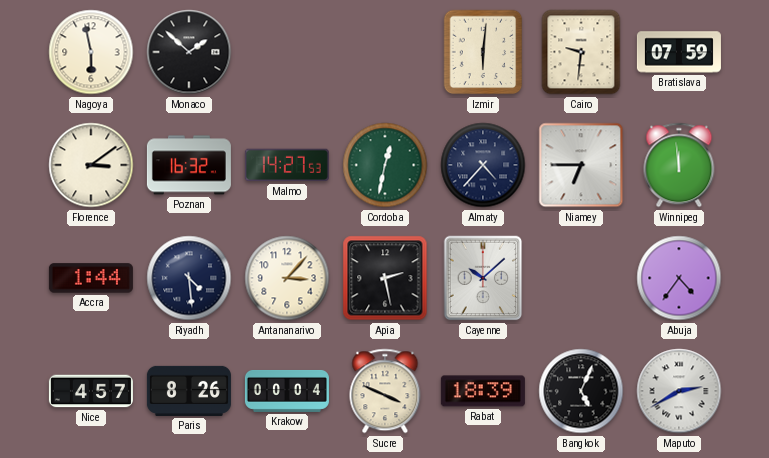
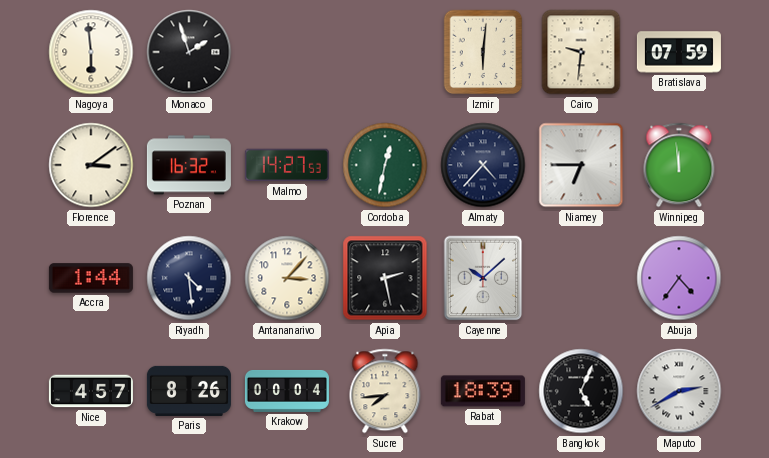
Nagoya: 5:58 -> 5:59 (91, 52)
Monaco: 1:52 -> 1:57 (189, 52)
Sucre: 3:49 -> 7:44 (385, 391)
